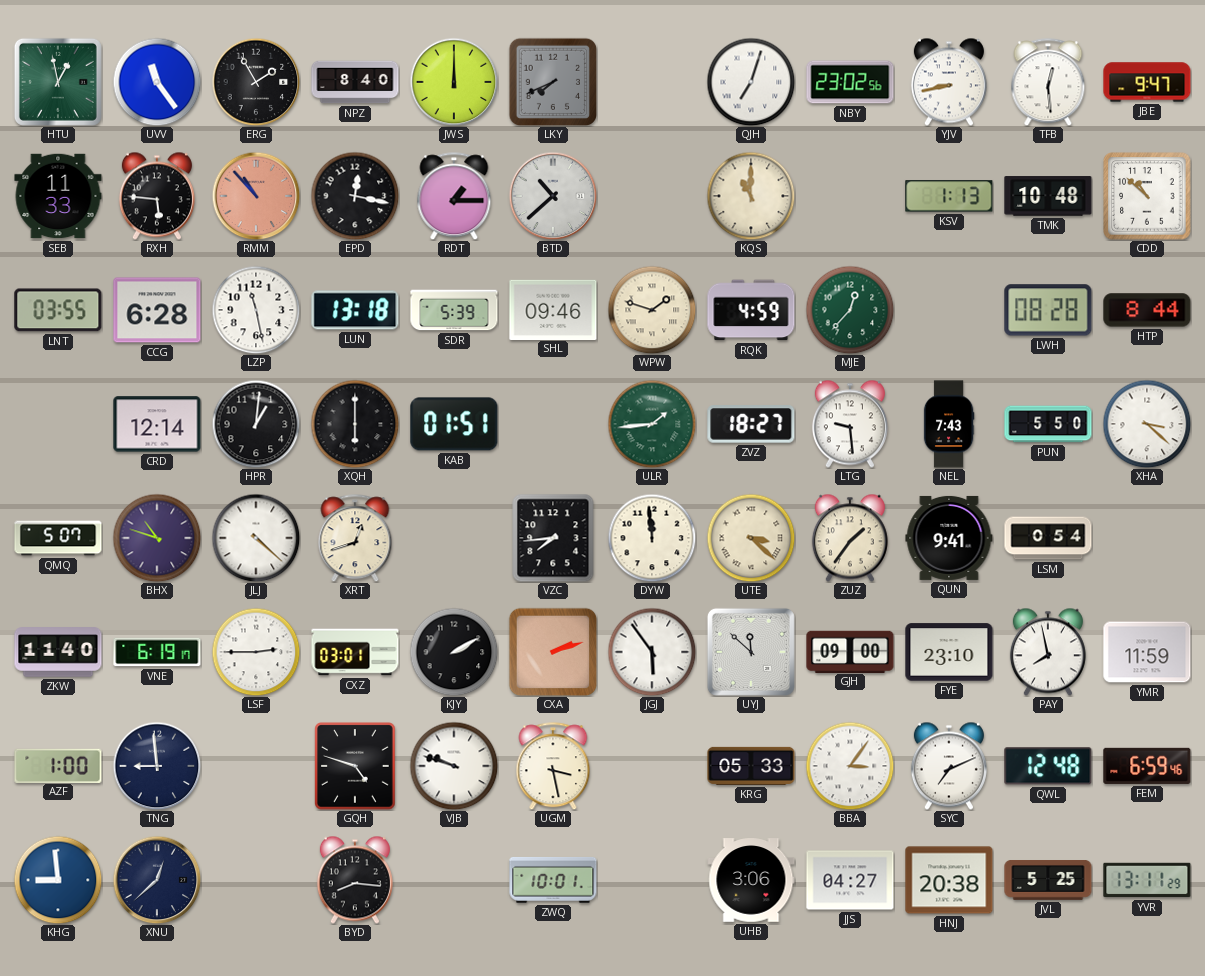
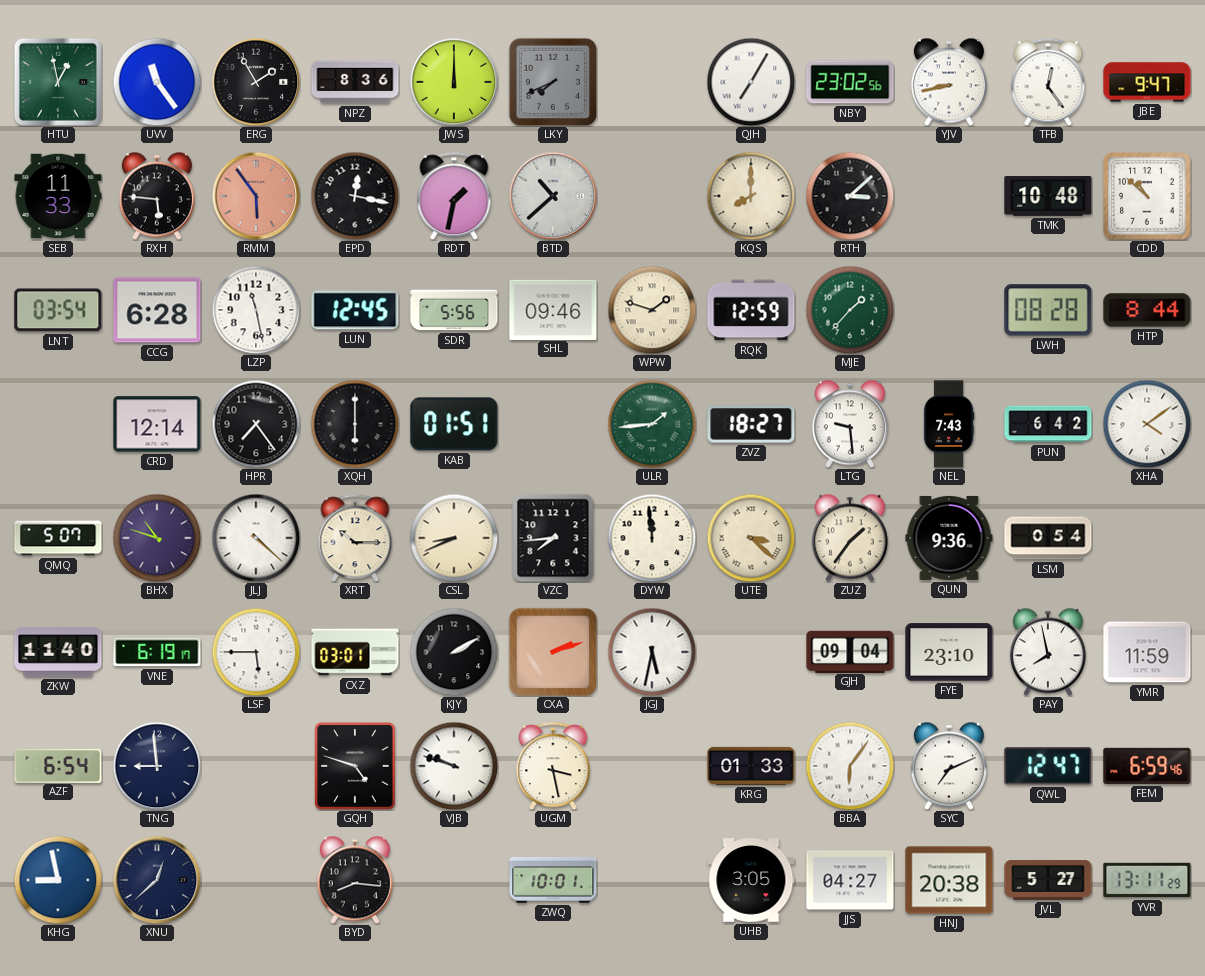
NPZ: 8:40 -> 8:36 (355, 82)
QJH: 7:03 -> 7:05 (751, 82)
TFB: 12:29 -> 12:24 (1048, 82)
RMM: 10:53 -> 5:54 (256, 196)
RDT: 1:15 -> 1:32 (454, 196)
KQS: 11:00 -> 8:00 (751, 196)
RTH: none -> 3:08 (850, 196)
KSV: 1:13 -> none (949, 196)
LNT: 03:55 -> 03:54 (58, 310)
LUN: 13:18 -> 12:45 (355, 310)
SDR: 5:39 -> 5:56 (454, 310)
RQK: 4:59 -> 12:59 (751, 310)
MJE: 12:37 -> 1:37 (850, 310)
HPR: 1:01 -> 7:24 (256, 424)
PUN: 5:50 -> 6:42 (1048, 424)
XHA: 3:22 -> 4:09 (1147, 424)
XRT: 12:42 -> 10:15 (355, 538)
CSL: none -> 8:41 (454, 538)
QUN: 9:41 -> 9:36 (949, 538)
LSF: 2:45 -> 5:45 (256, 652)
JGJ: 5:54 -> 5:32 (652, 652)
UYJ: 11:52 -> none (751, 652)
GJH: 09:00 -> 09:04 (850, 651)
AZF: 1:00 -> 6:54 (58, 765)
KRG: 05:33 -> 01:33 (751, 766)
BBA: 3:06 -> 6:06 (850, 766)
QWL: 12:48 -> 12:47 (1048, 766)
KHG: 8:59 -> 8:58 (58, 880)
UHB: 3:06 -> 3:05 (751, 880)
JVL: 5:25 -> 5:27 (1048, 881)
